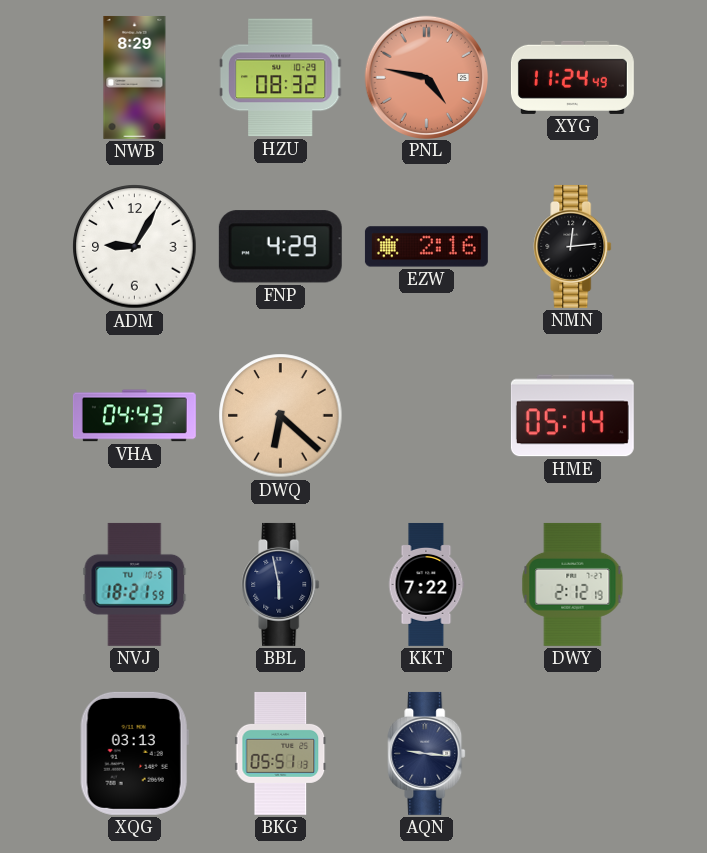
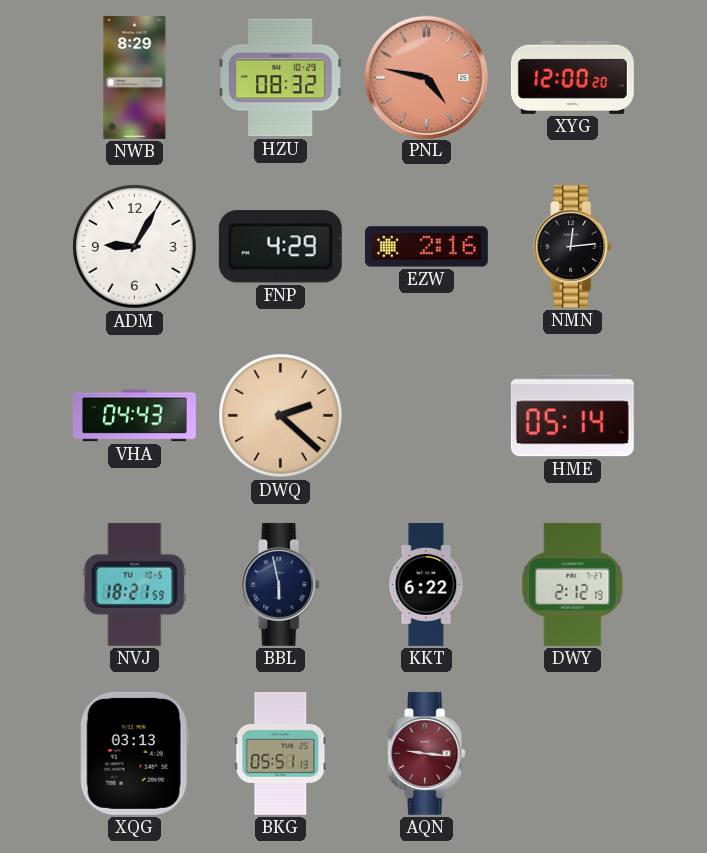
XYG: 11:24 -> 12:00 (572, 77)
DWQ: 6:22 -> 2:22 (281, 416)
KKT: 7:22 -> 6:22 (427, 584)
AQN dial: navy -> burgundy (427, 753)
